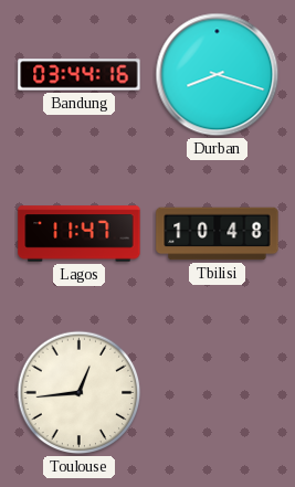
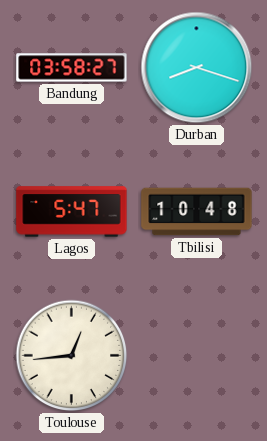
Bandung: 03:44 -> 03:58 (72, 68)
Lagos: 11:47 -> 5:47 (72, 212)
